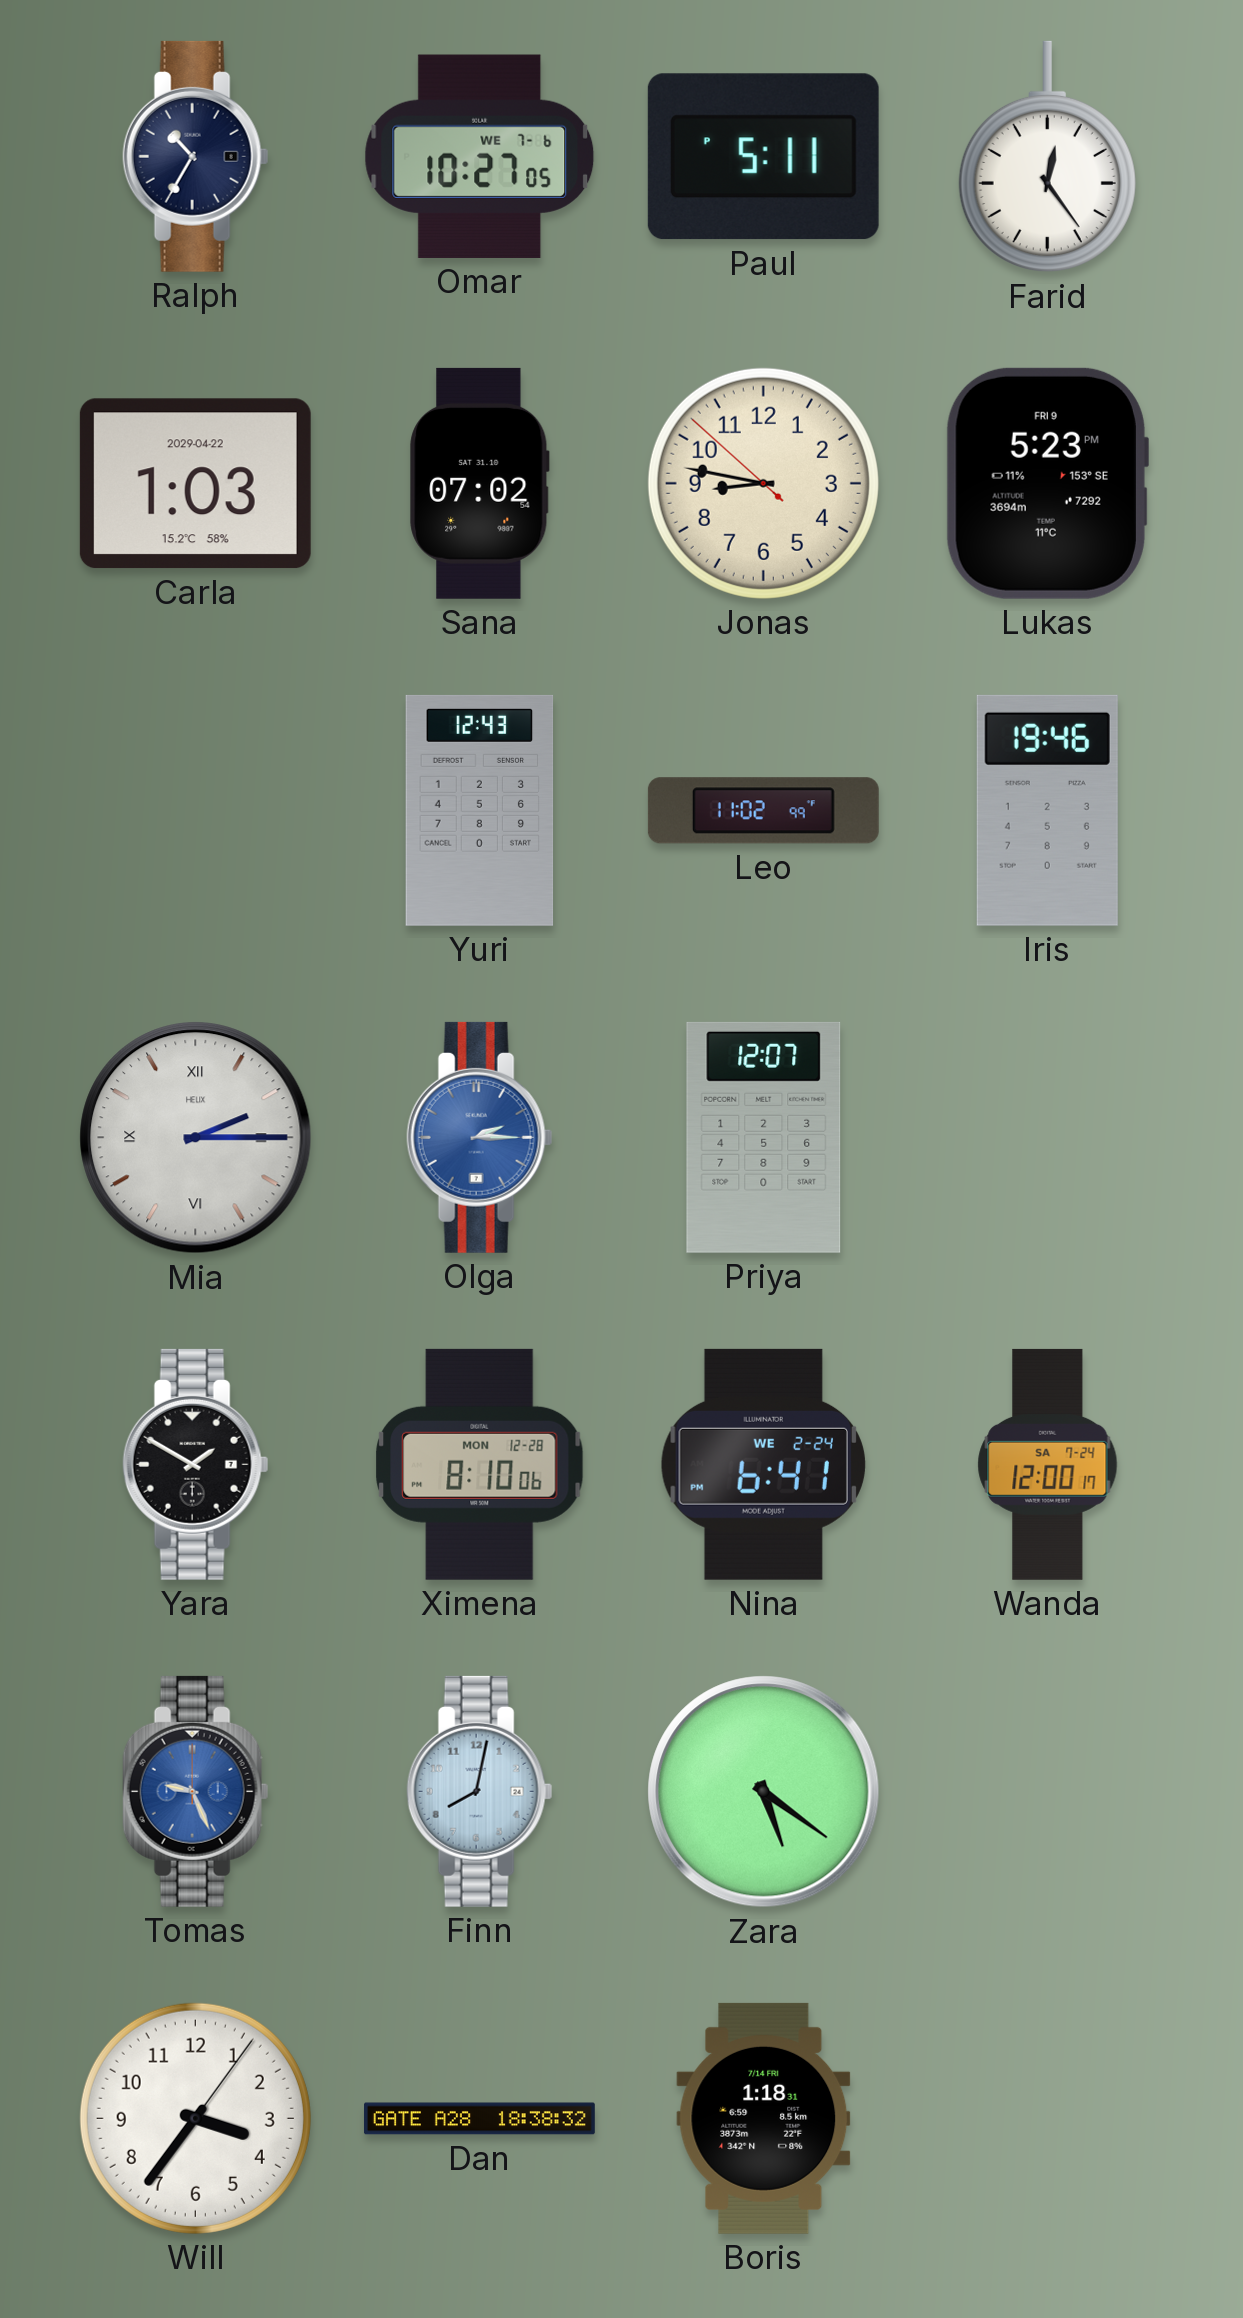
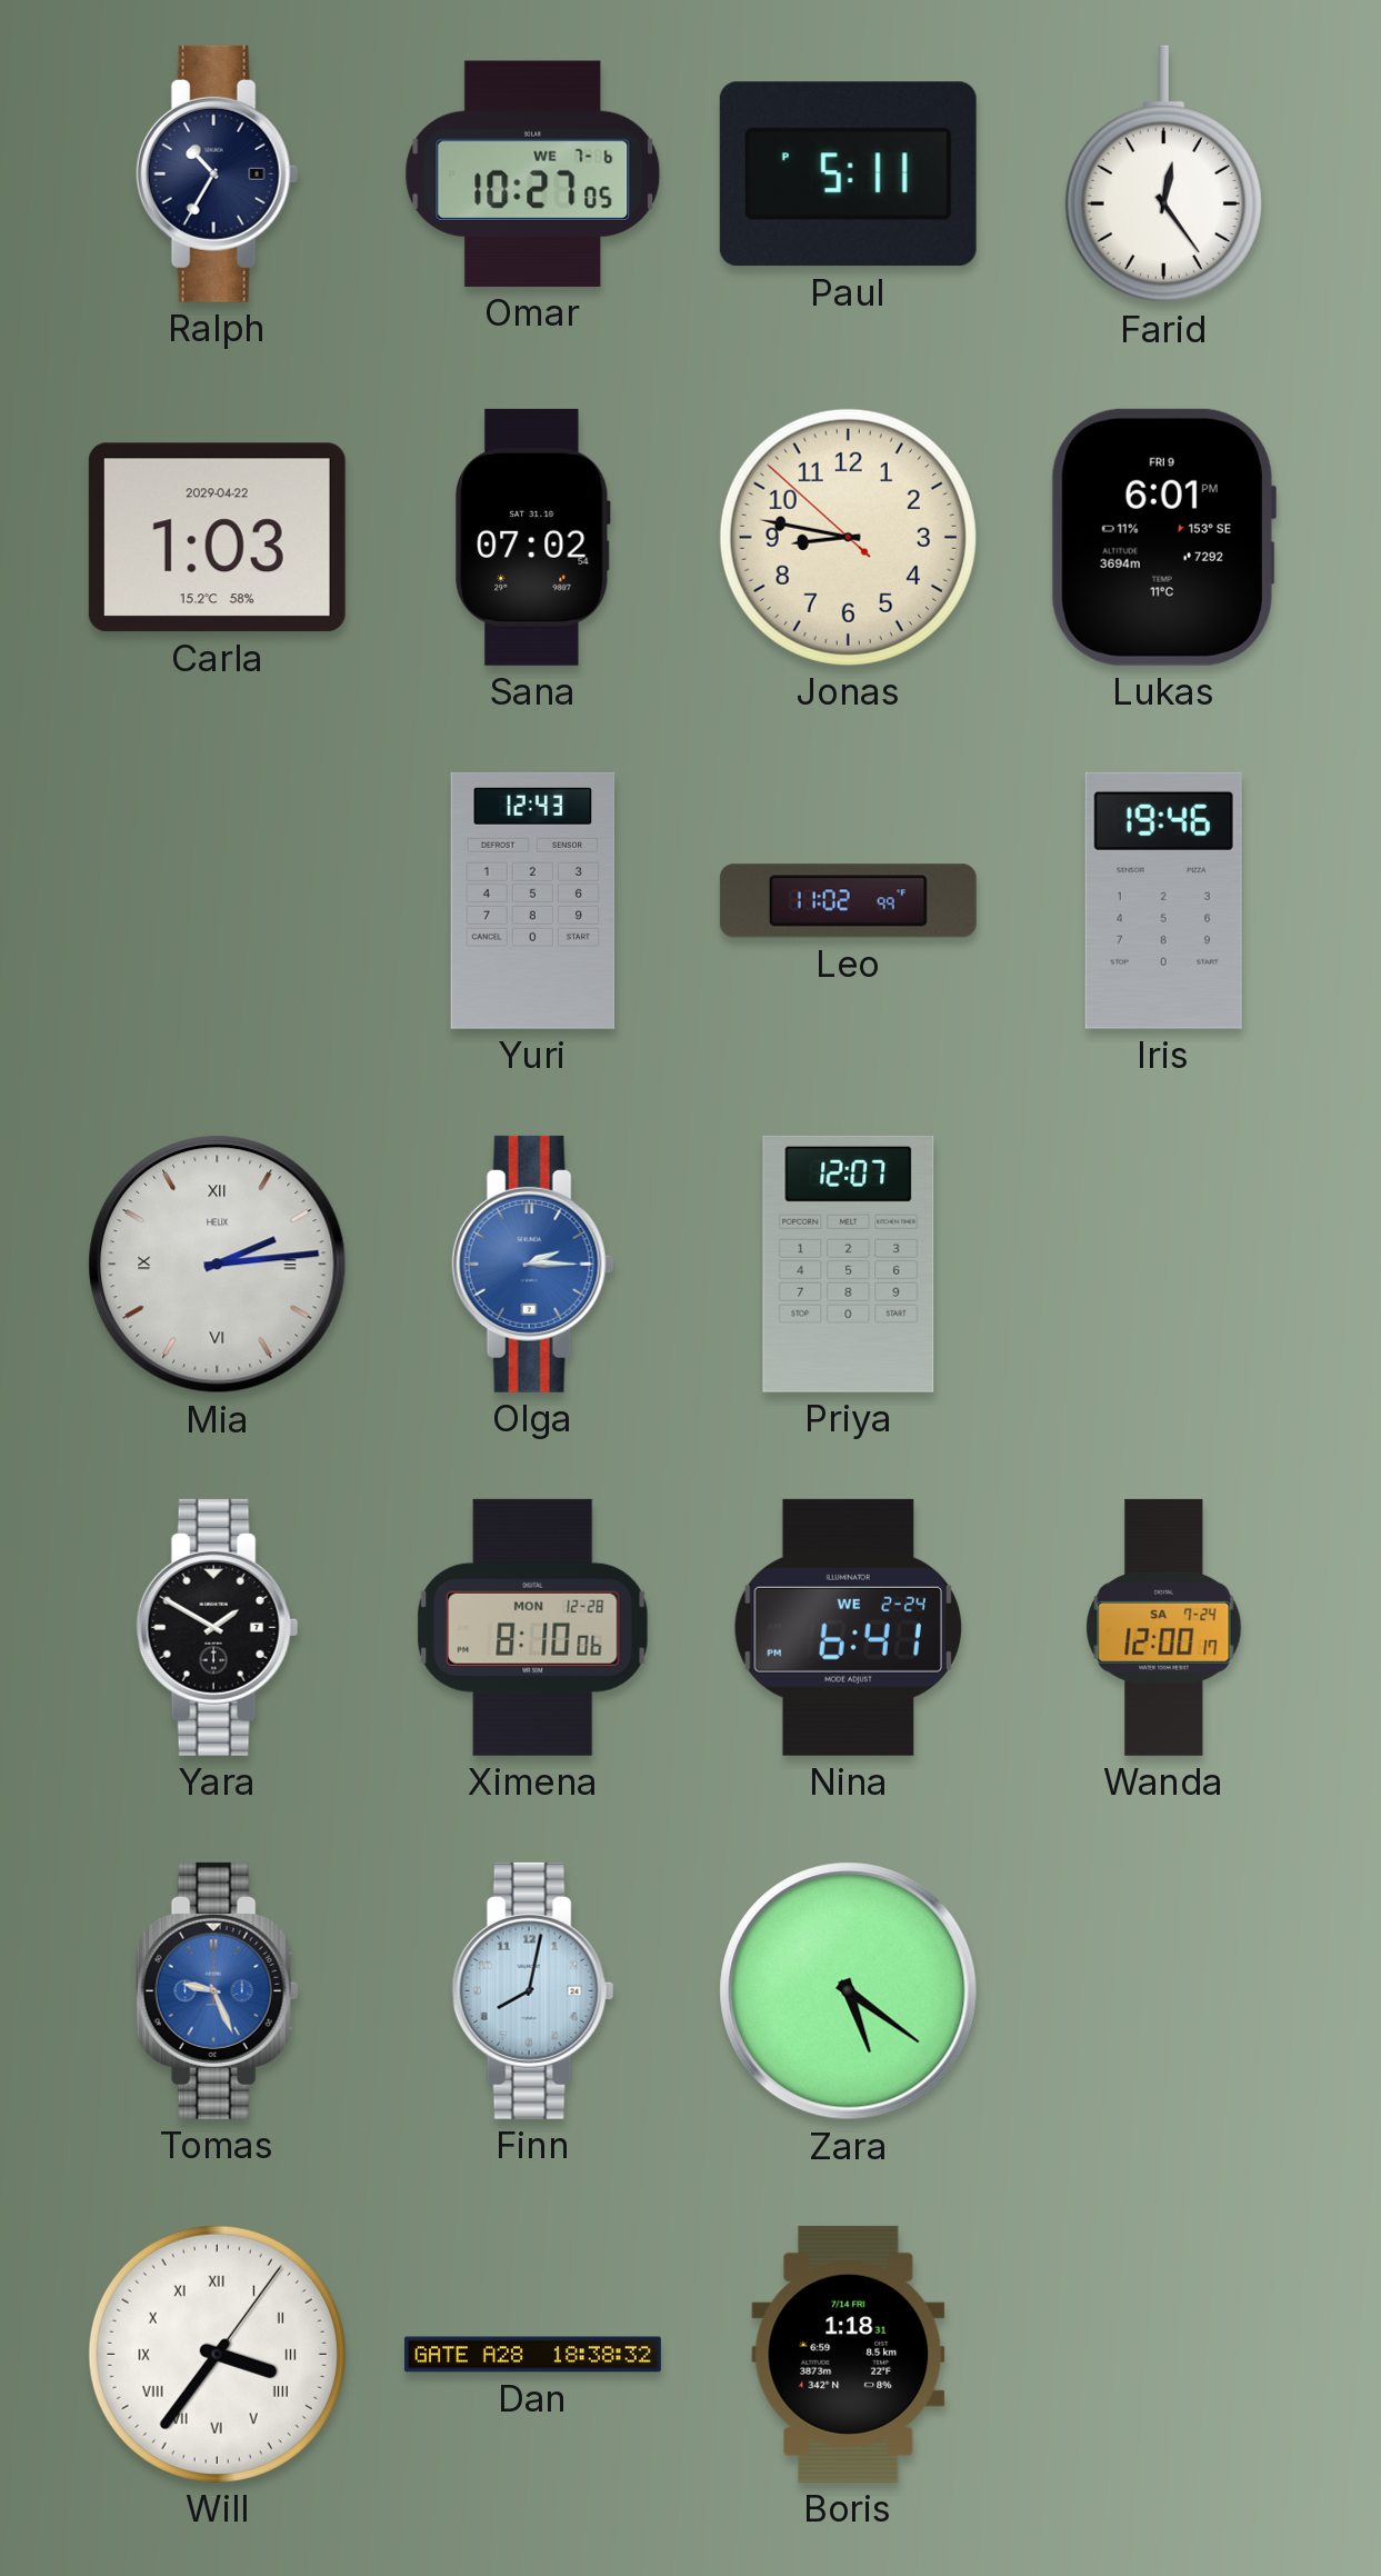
Lukas: 5:23 -> 6:01 (1163, 537)
Mia: 2:15 -> 2:14 (218, 1265)
Will numerals: Arabic -> Roman (217, 2354)
